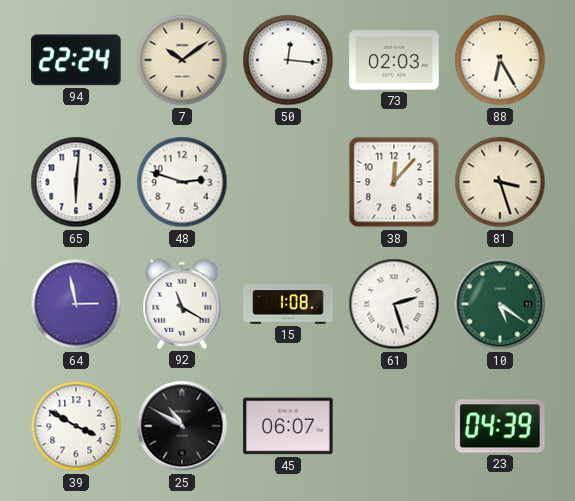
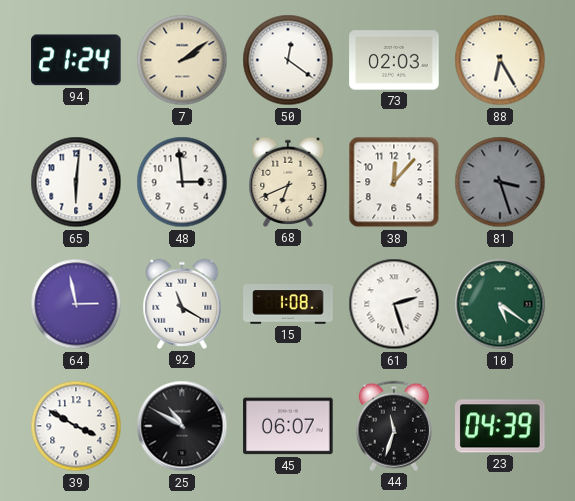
94: 22:24 -> 21:24 (76, 60)
7: 10:09 -> 2:09 (182, 60)
50: 12:16 -> 12:21 (288, 60)
48: 2:48 -> 2:59 (182, 182)
68: none -> 6:41 (288, 182)
81 dial: cream -> grey (500, 182)
44: none -> 11:33 (394, 426)
